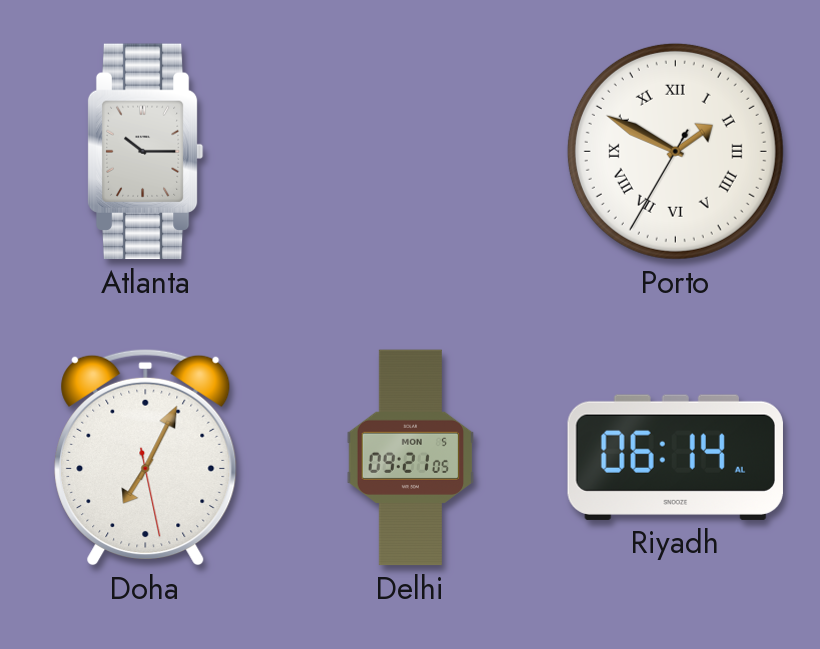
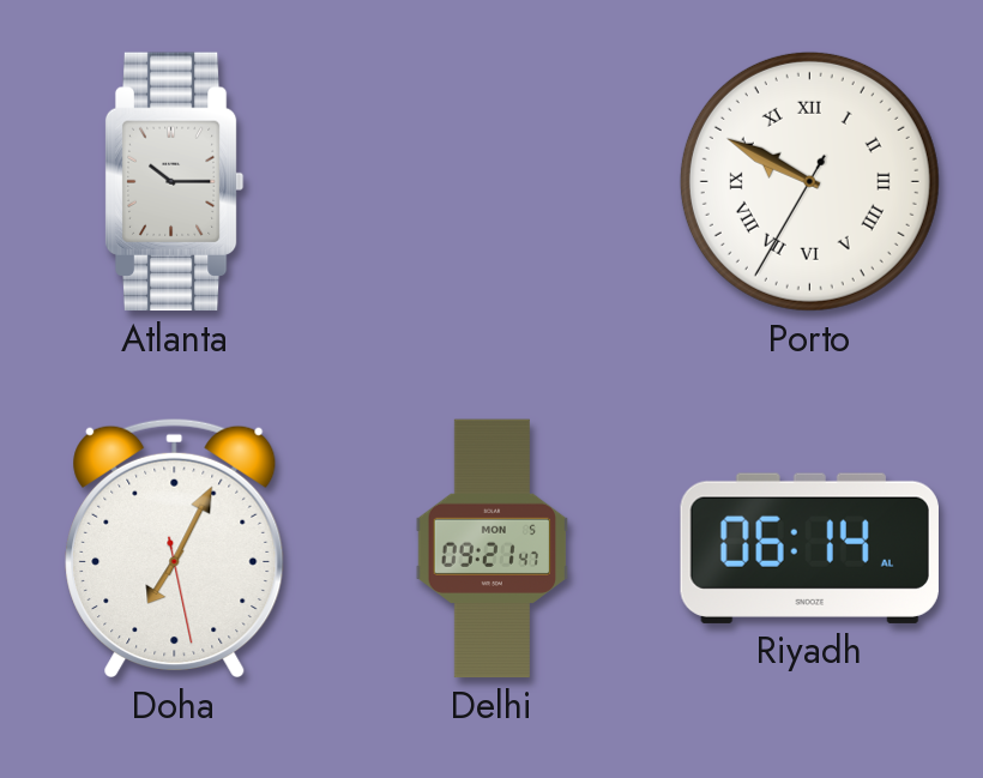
Porto: 1:49 -> 9:49 (809, 181)
Delhi: 09:21:05 -> 09:21:47 (493, 549)
